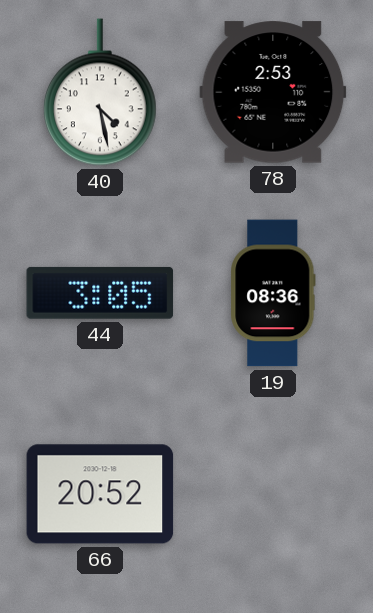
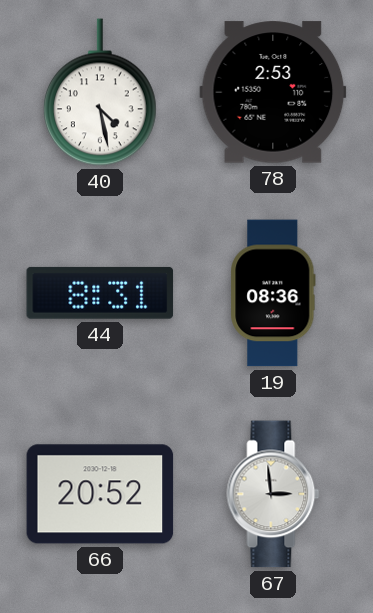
44: 3:05 -> 8:31 (100, 293)
67: none -> 2:59 (273, 494)
